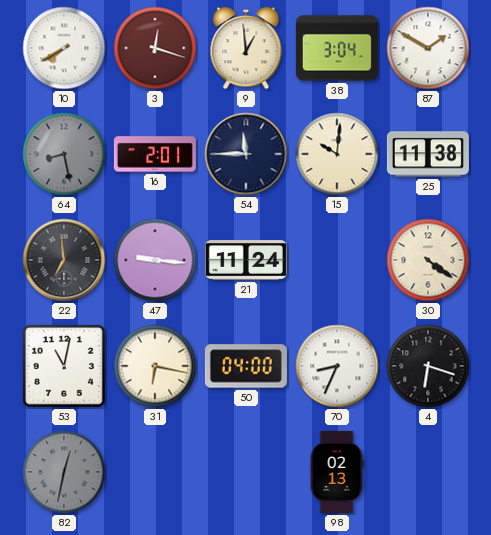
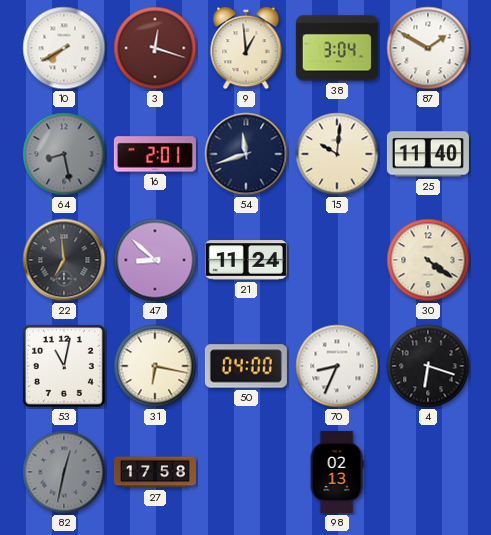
54: 11:45 -> 11:42 (246, 154)
25: 11:38 -> 11:40 (428, 154)
47: 9:16 -> 8:52 (155, 260)
27: none -> 17:58 (155, 472)
